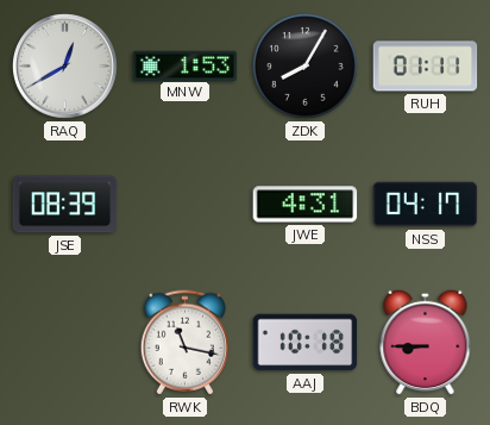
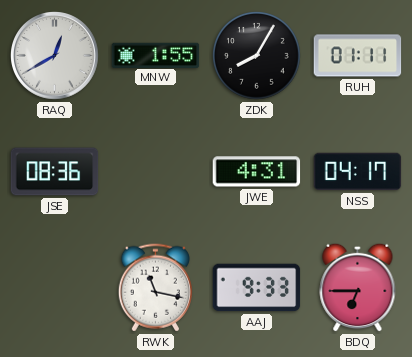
MNW: 1:53 -> 1:55 (156, 55)
JSE: 08:39 -> 08:36 (55, 172)
AAJ: 10:18 -> 9:33 (257, 288)
BDQ: 8:45 -> 6:45 (358, 287)
